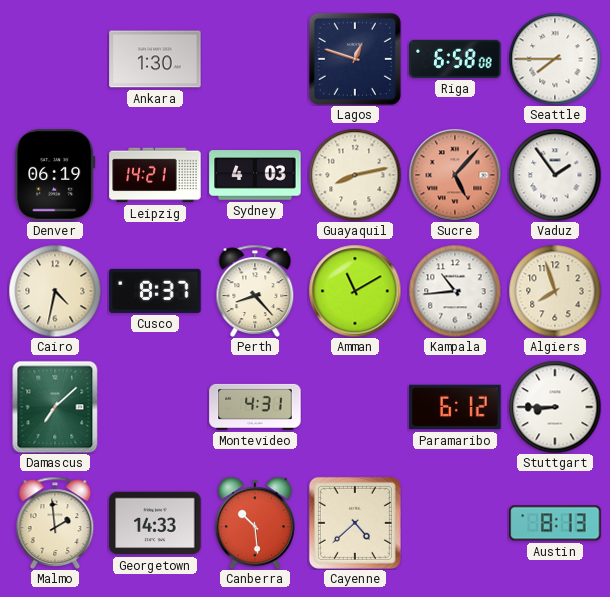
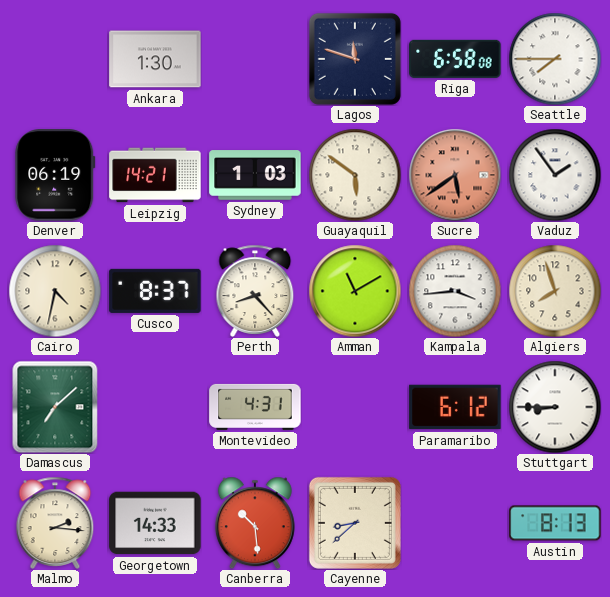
Lagos: 12:48 -> 11:48 (355, 59)
Sydney: 4:03 -> 1:03 (255, 175)
Guayaquil: 8:13 -> 5:51 (355, 175)
Sucre: 5:07 -> 5:39 (455, 175)
Kampala: 10:44 -> 3:44 (455, 291)
Malmo: 1:59 -> 2:16 (55, 523)
Cayenne: 4:38 -> 8:38 (355, 523)
